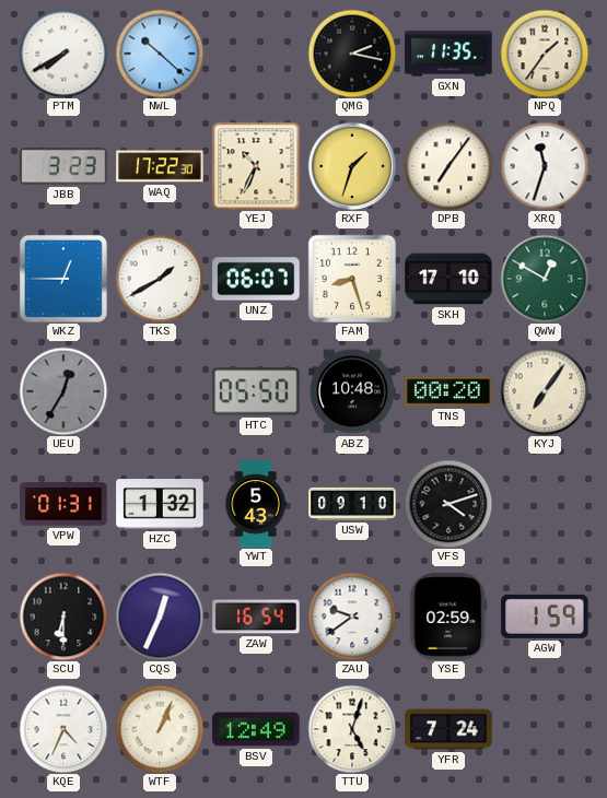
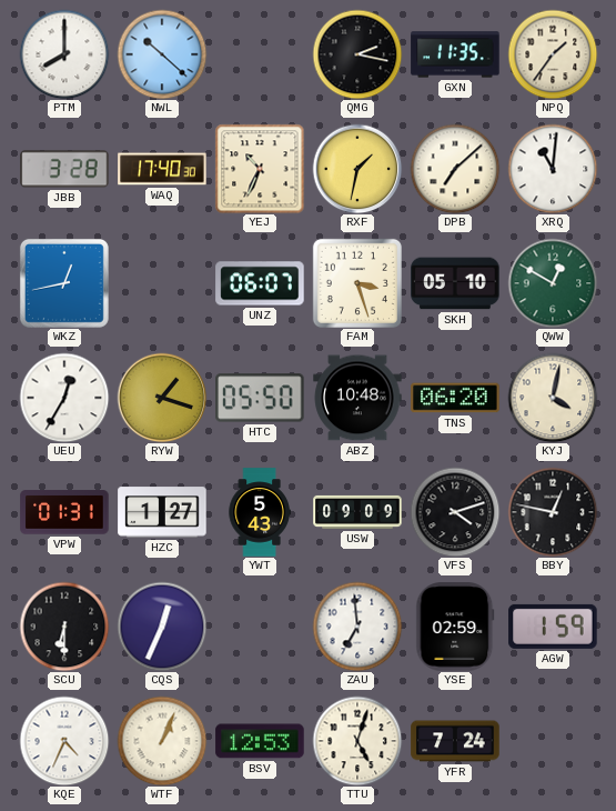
PTM: 7:40 -> 8:00 (64, 54)
JBB: 3:23 -> 3:28 (64, 169)
WAQ: 17:22 -> 17:40 (162, 169)
RXF: 1:33 -> 1:32 (357, 169)
DPB: 7:06 -> 7:08 (455, 169)
XRQ: 11:33 -> 11:01 (553, 169)
WKZ: 12:45 -> 12:43 (64, 283)
TKS: 1:40 -> none (160, 279)
FAM: 8:27 -> 3:27 (357, 283)
SKH: 17:10 -> 05:10 (455, 283)
UEU dial: grey -> white (64, 398)
RYW: none -> 1:18 (162, 398)
TNS: 00:20 -> 06:20 (455, 398)
KYJ: 7:06 -> 4:02 (553, 398)
HZC: 1:32 -> 1:27 (162, 512)
USW: 09:10 -> 09:09 (357, 512)
BBY: none -> 12:47 (553, 512)
ZAW: 16:54 -> none (256, 617)
ZAU: 9:39 -> 6:59 (357, 627)
BSV: 12:49 -> 12:53 (260, 741)
